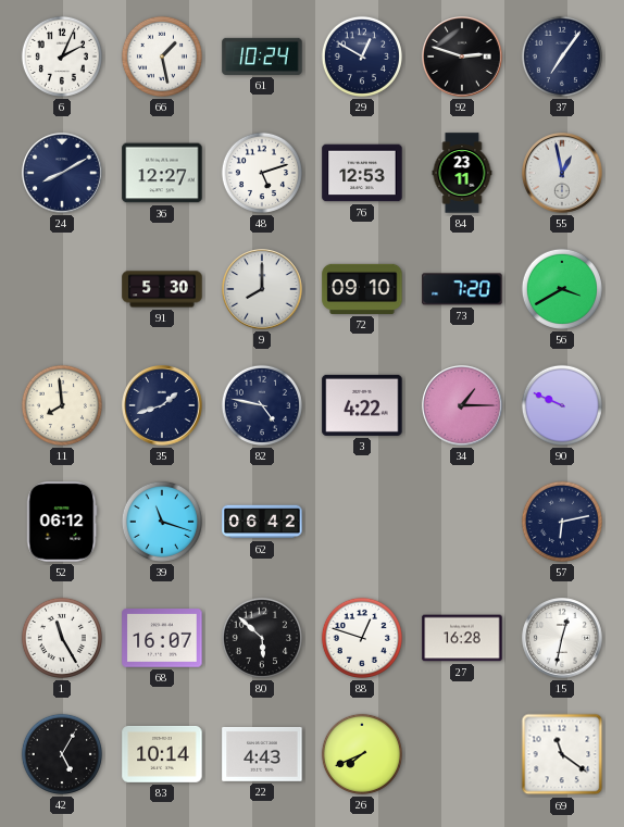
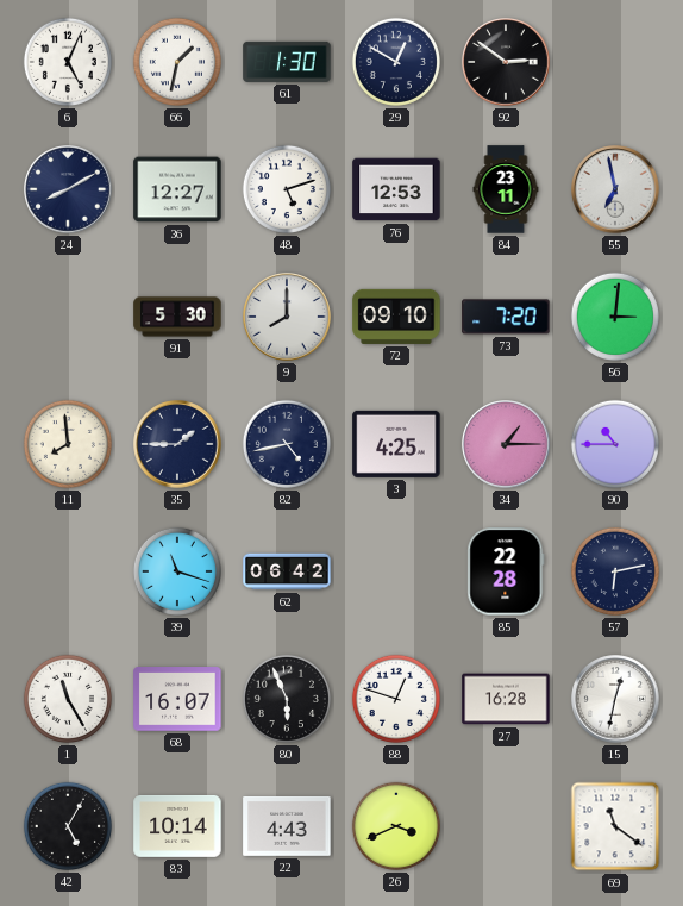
6: 2:04 -> 5:04 (68, 62)
66: 1:28 -> 1:32 (177, 62)
61: 10:24 -> 1:30 (287, 62)
92: 2:48 -> 2:51 (506, 62)
37: 7:06 -> none (562, 57)
55: 12:58 -> 6:58 (615, 189)
56: 3:40 -> 3:01 (615, 317)
35: 1:42 -> 1:45 (177, 444)
82: 4:47 -> 4:43 (287, 444)
3: 4:22 -> 4:25 (396, 444)
90: 9:49 -> 10:45 (615, 444)
52: 06:12 -> none (62, 522)
85: none -> 22:28 (506, 571)
80: 5:52 -> 5:56 (287, 699)
26: 7:41 -> 3:41 (396, 826)
